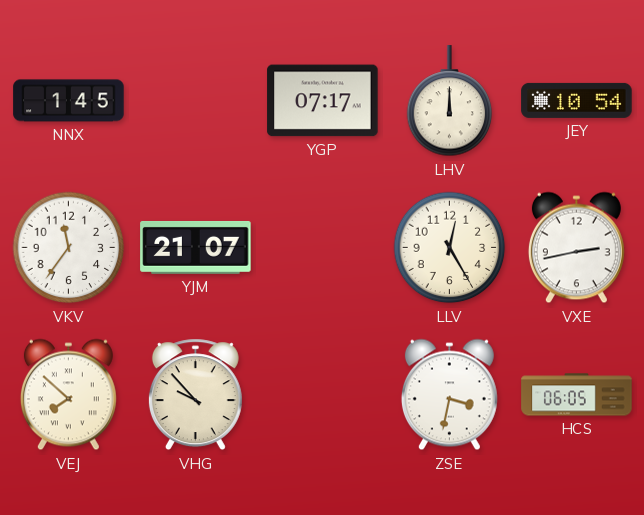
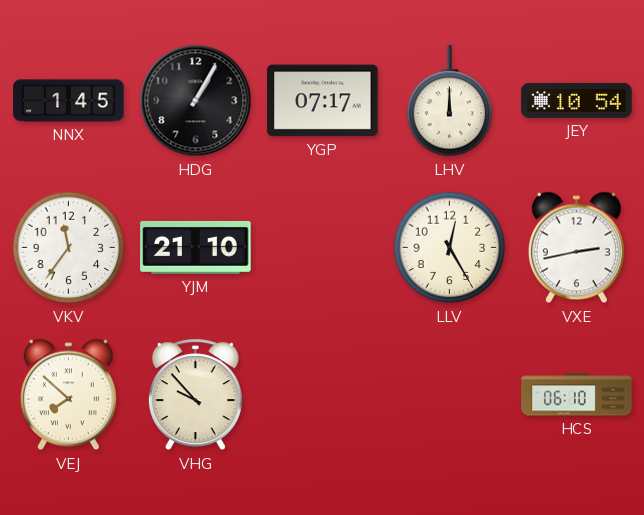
HDG: none -> 1:05 (196, 101)
YJM: 21:07 -> 21:10 (196, 247)
ZSE: 3:32 -> none (449, 395)
HCS: 06:05 -> 06:10 (577, 395)
